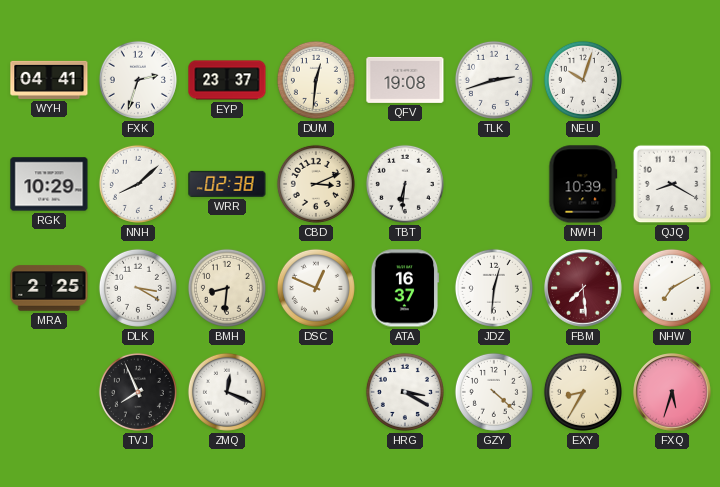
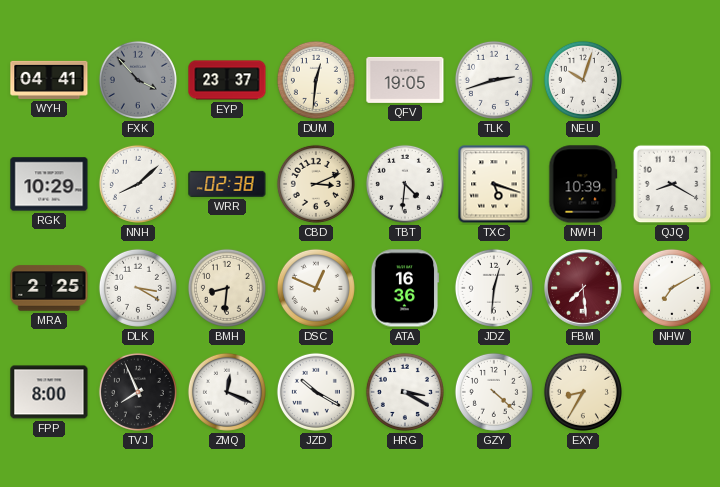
FXK: 2:33 -> 3:53 (138, 80)
FXK dial: white -> grey (138, 80)
QFV: 19:08 -> 19:05 (405, 80)
TBT: 6:31 -> 4:31 (405, 184)
TXC: none -> 5:18 (494, 184)
ATA: 16:37 -> 16:36 (405, 288)
FPP: none -> 8:00 (49, 392)
JZD: none -> 10:20 (316, 392)
FXQ: 5:33 -> none (672, 392)
